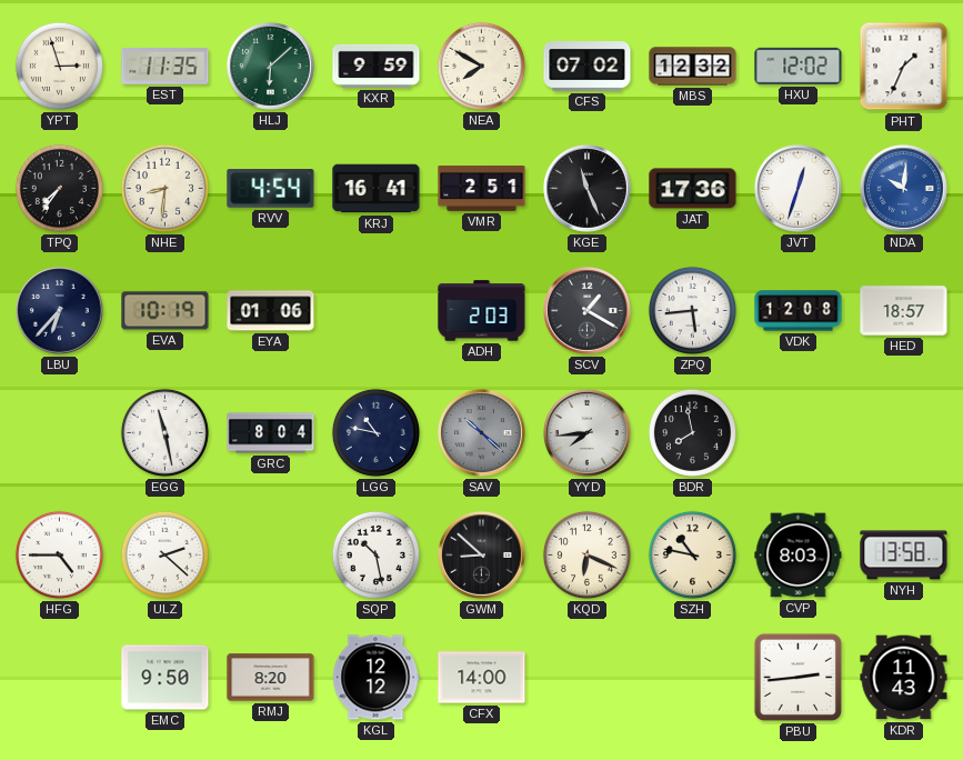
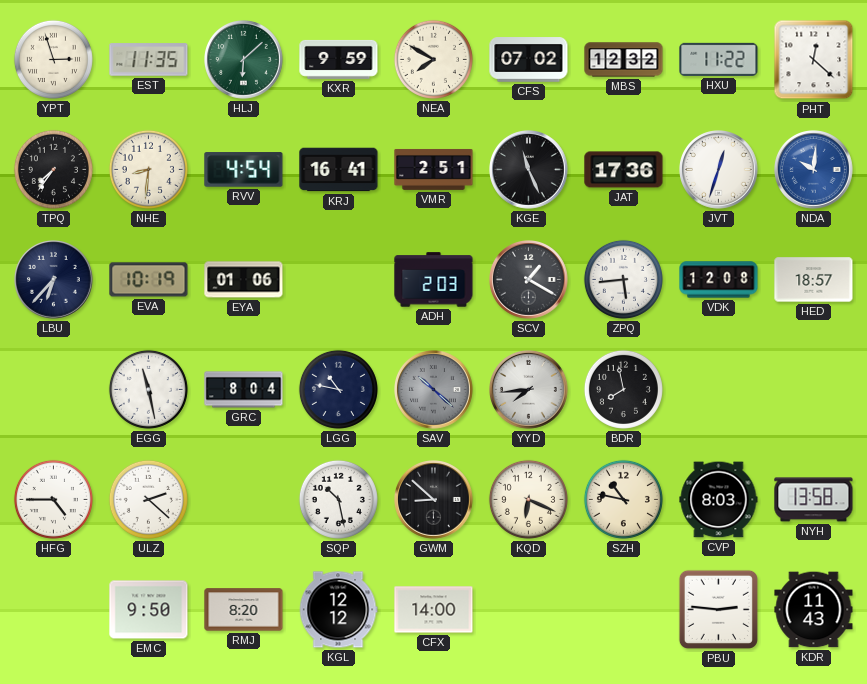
HXU: 12:02 -> 11:22 (719, 59)
PHT: 1:34 -> 12:22 (814, 60)
PBU: 2:44 -> 2:46 (718, 609)
